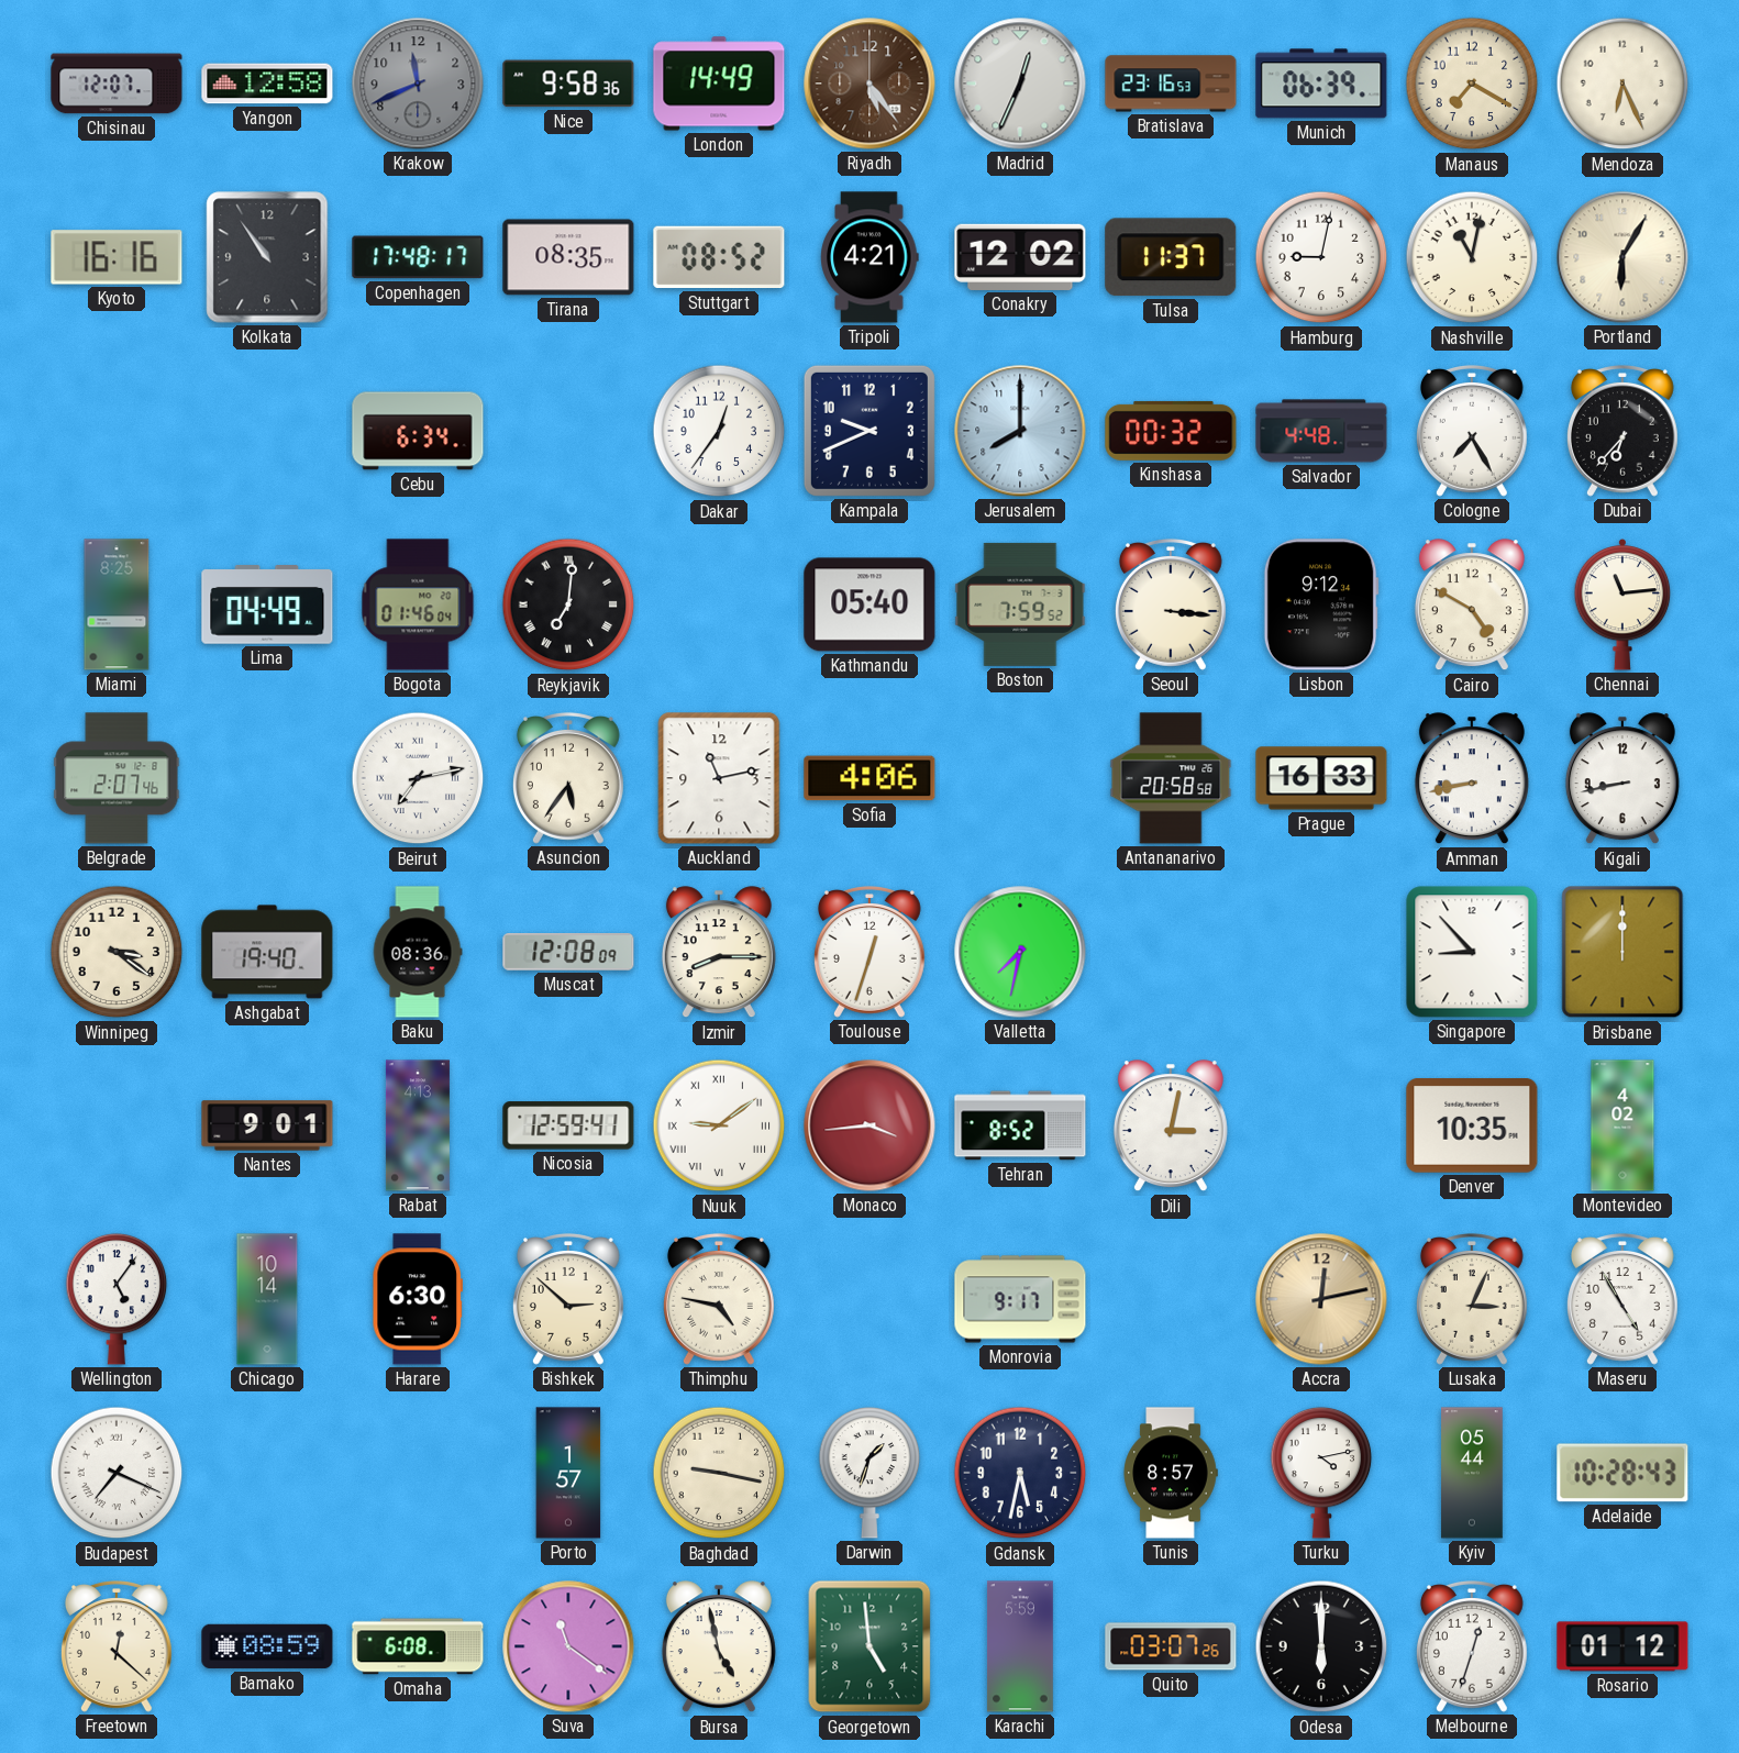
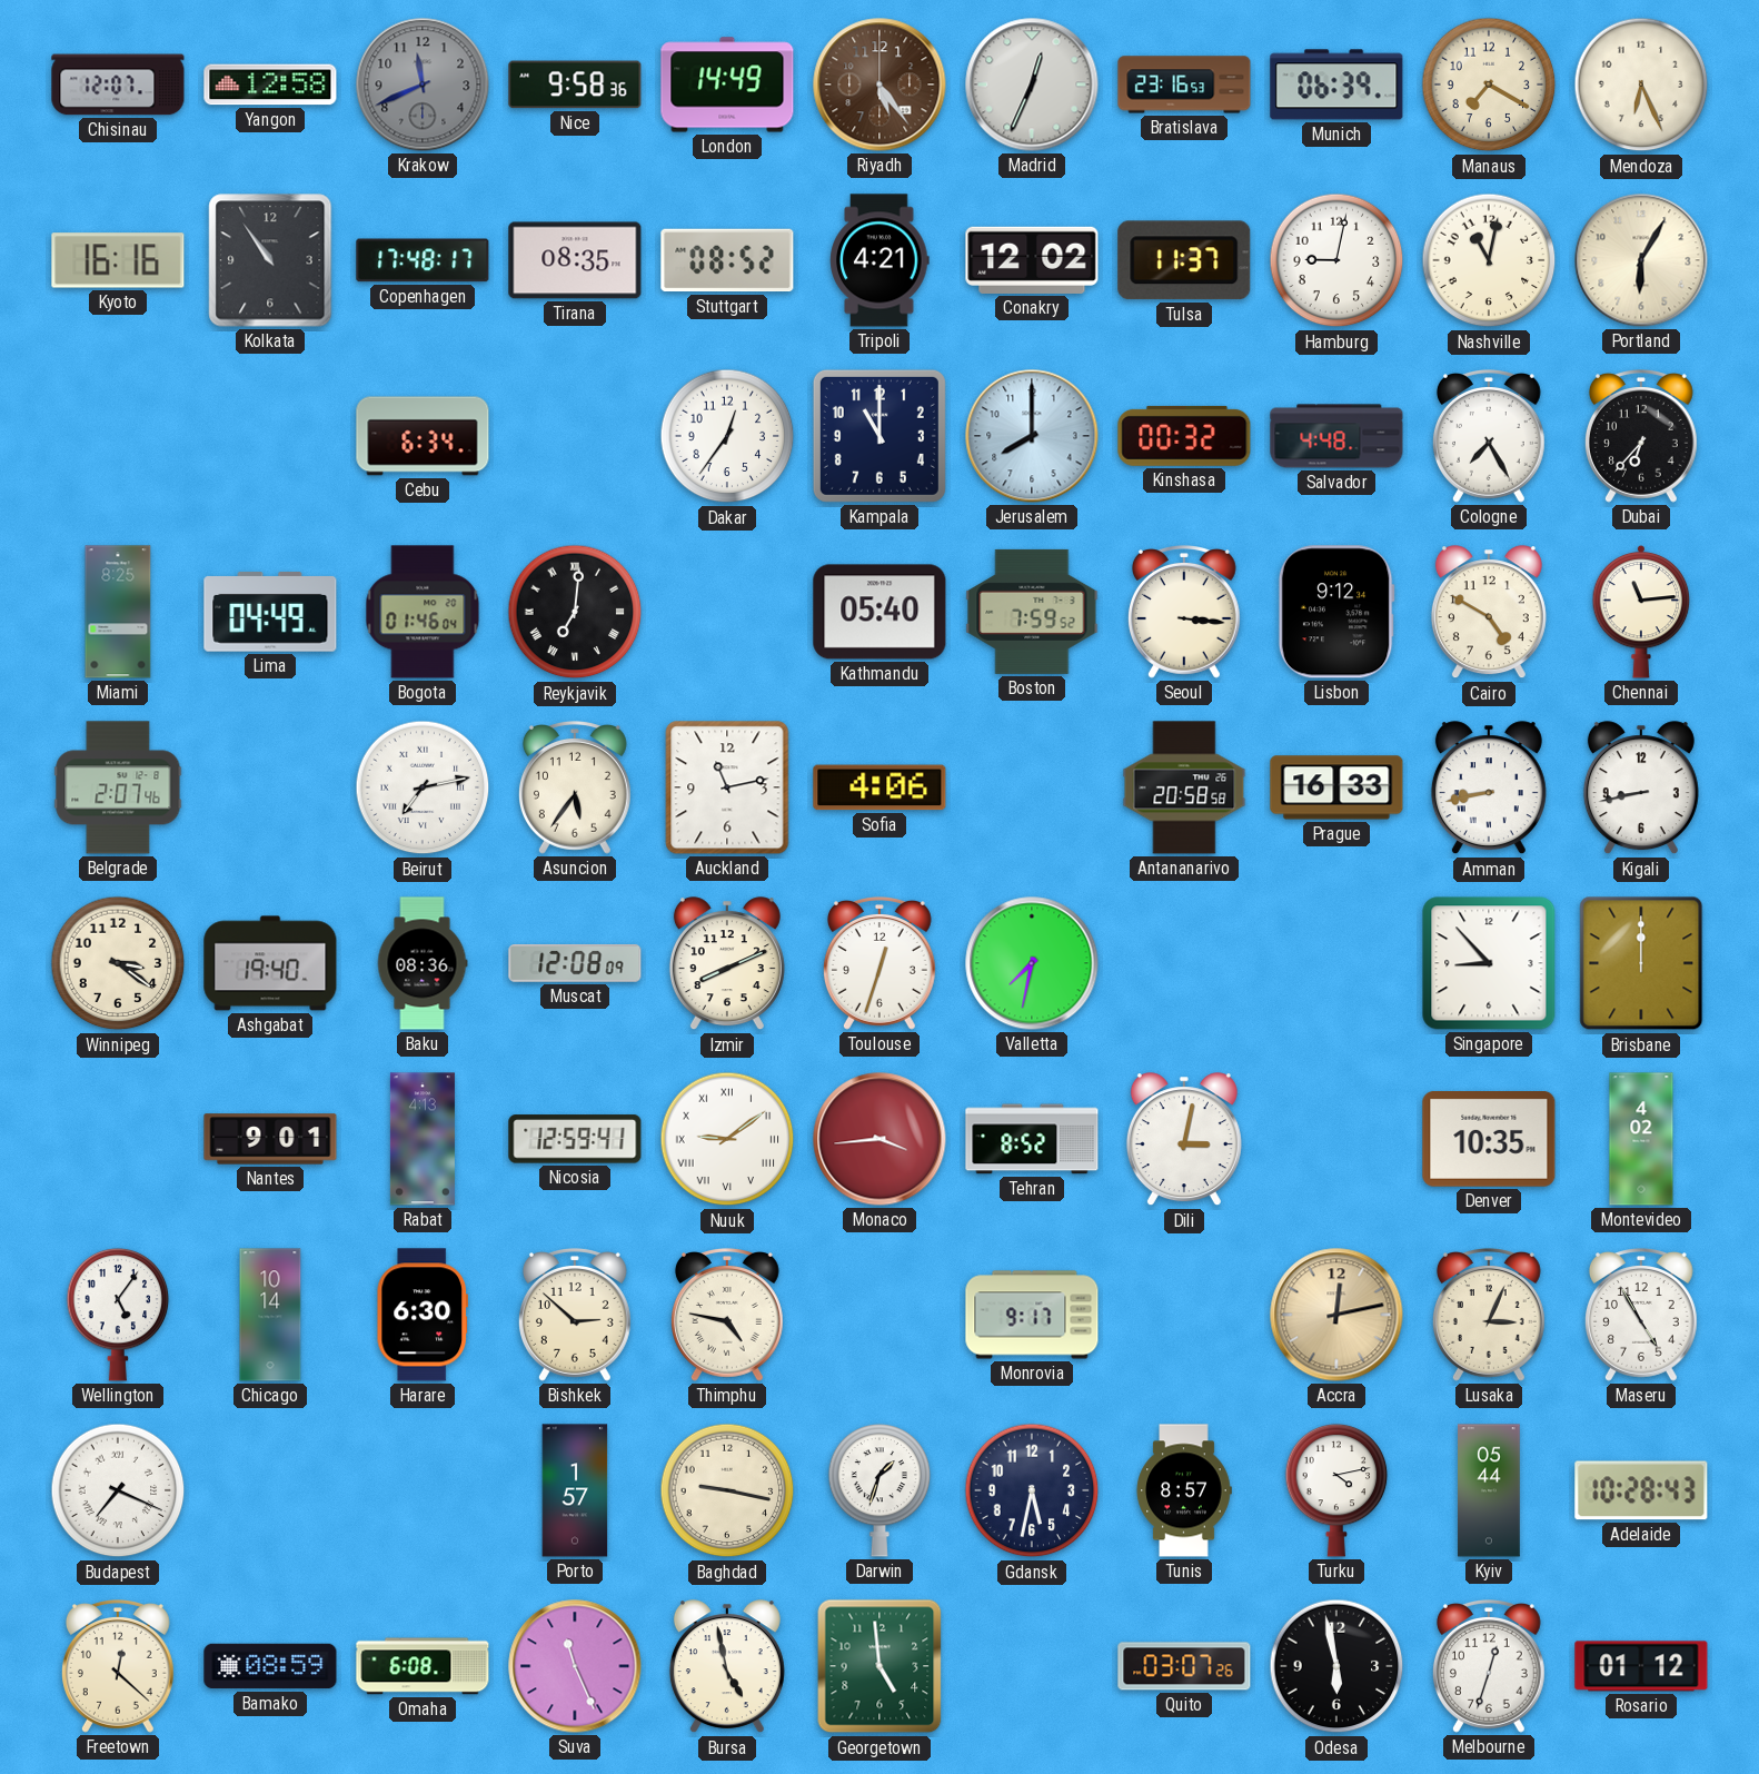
Kampala: 9:41 -> 11:00 (879, 436)
Izmir: 8:15 -> 8:11 (727, 964)
Suva: 11:21 -> 11:26 (575, 1666)
Karachi: 5:59 -> none (1020, 1646)
Odesa: 6:00 -> 5:58 (1336, 1666)
